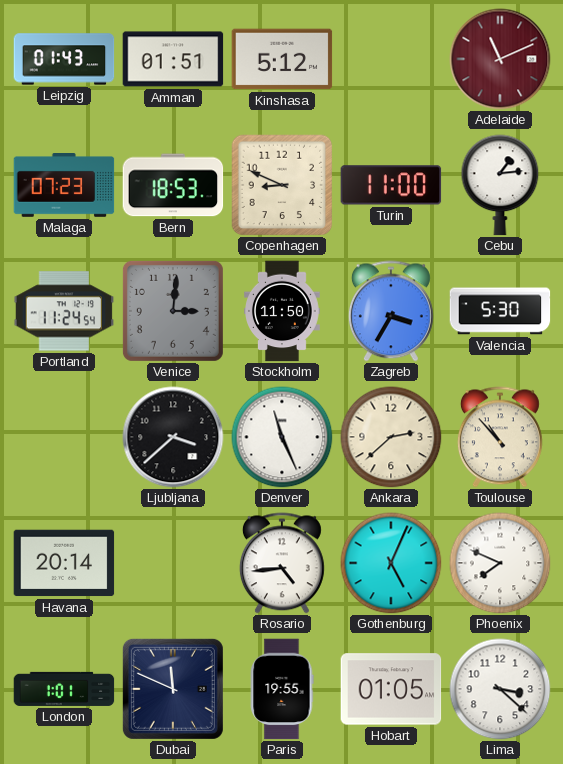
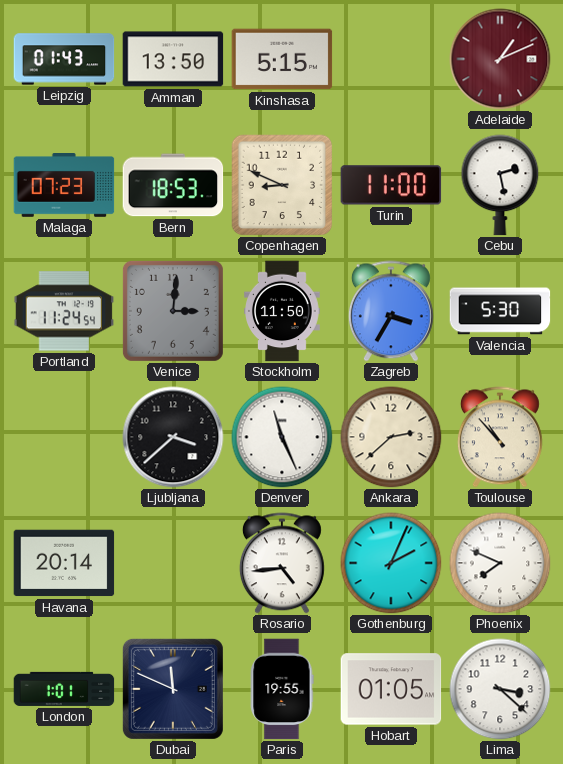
Amman: 01:51 -> 13:50 (173, 59)
Kinshasa: 5:12 -> 5:15 (282, 59)
Adelaide: 11:11 -> 1:11 (500, 59)
Cebu: 1:14 -> 2:28 (500, 185)
Gothenburg: 5:04 -> 2:04 (391, 563)
